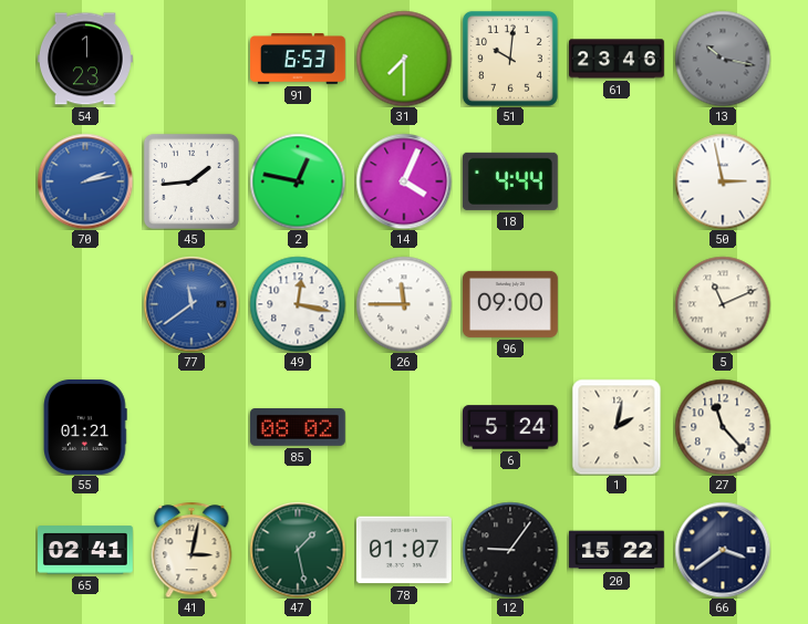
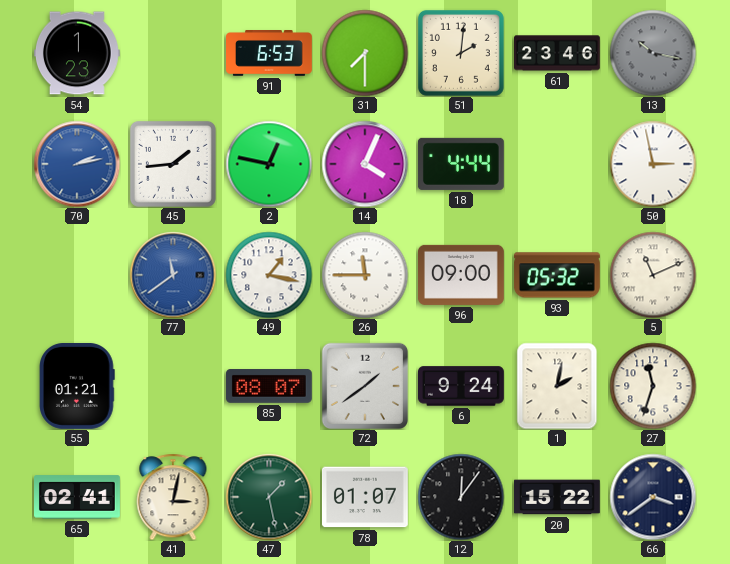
51: 10:01 -> 2:01 (461, 53)
49: 12:17 -> 1:17 (269, 275)
93: none -> 05:32 (557, 275)
85: 08:02 -> 08:07 (269, 387)
72: none -> 1:39 (364, 385)
6: 5:24 -> 9:24 (462, 386)
27: 11:23 -> 11:33 (653, 386)
12: 9:06 -> 12:06 (461, 497)
